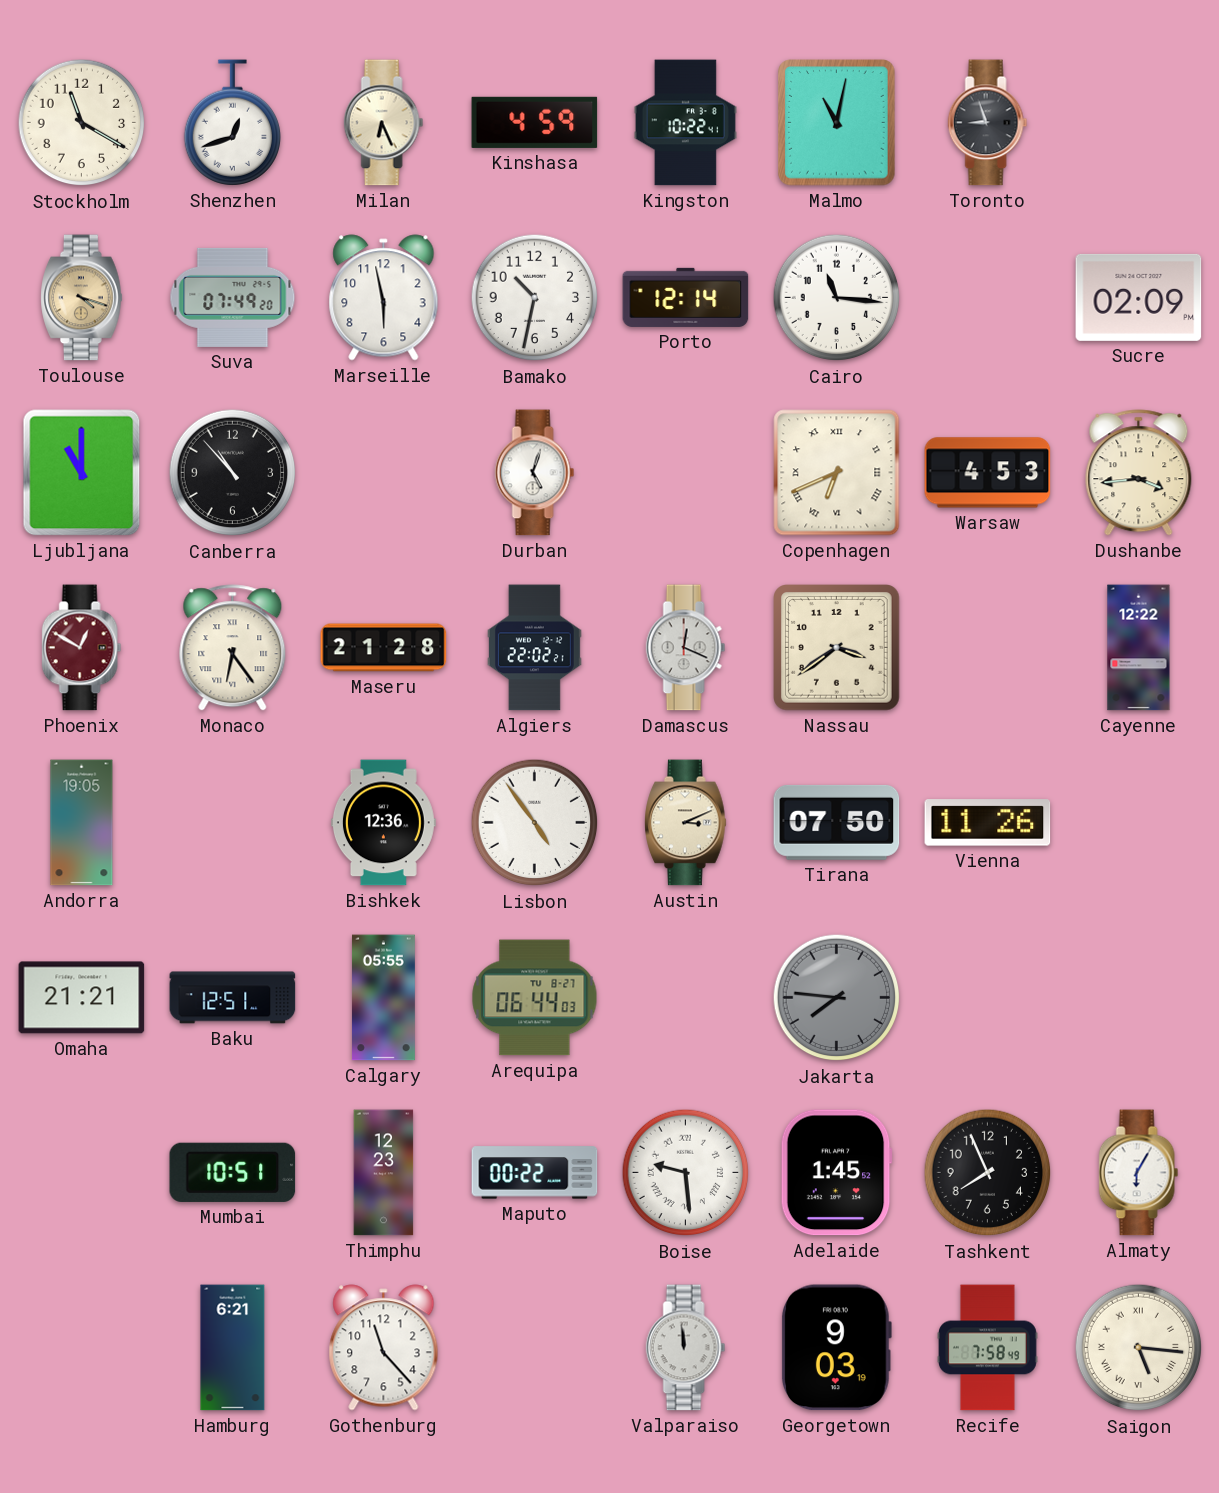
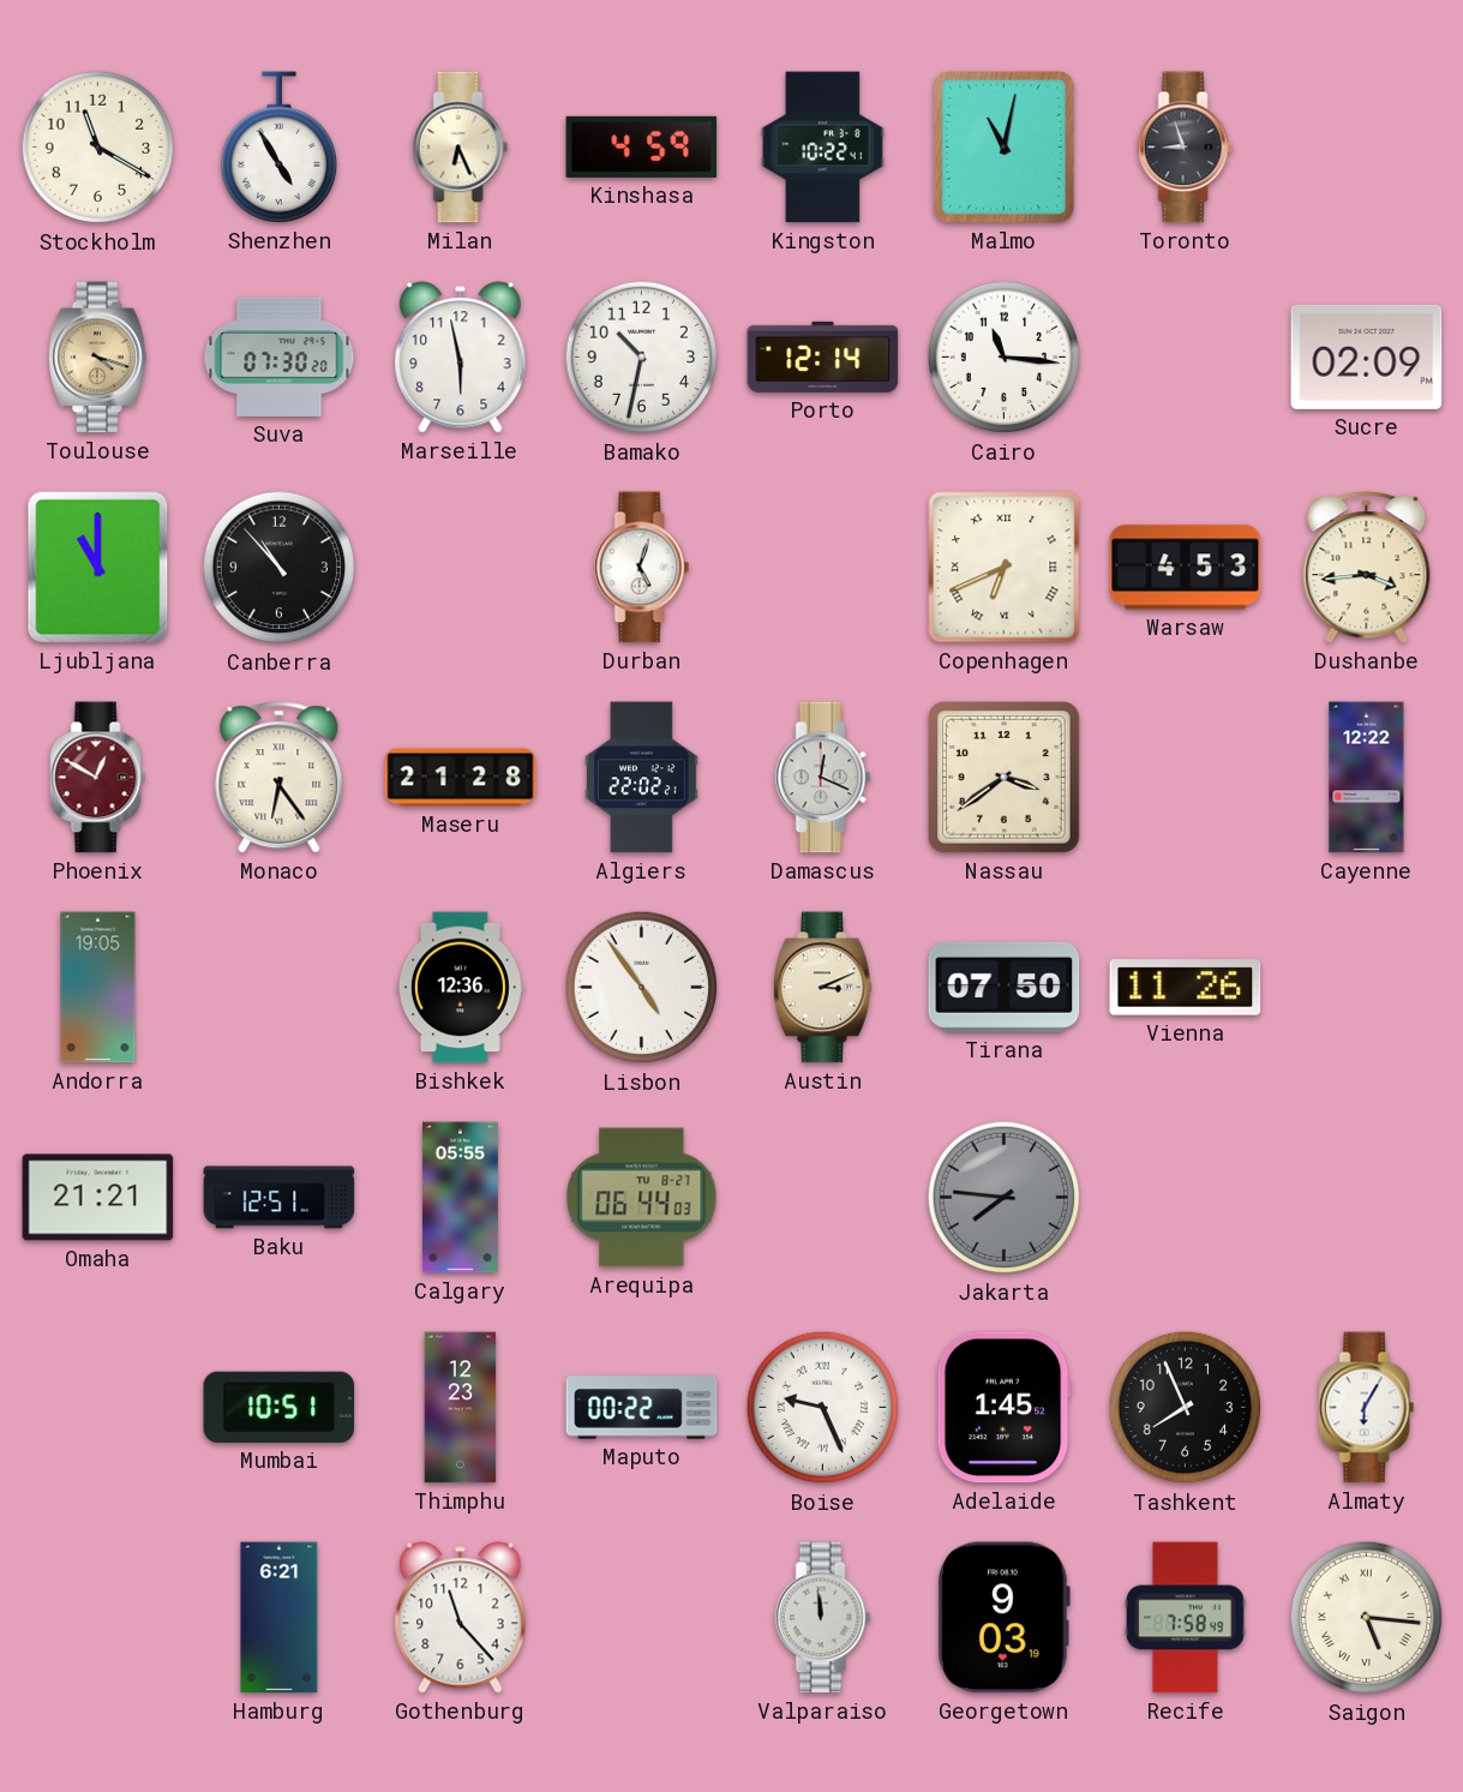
Shenzhen: 12:42 -> 4:55 (278, 148)
Suva: 07:49 -> 07:30 (280, 356)
Boise: 9:29 -> 9:26 (823, 1408)
